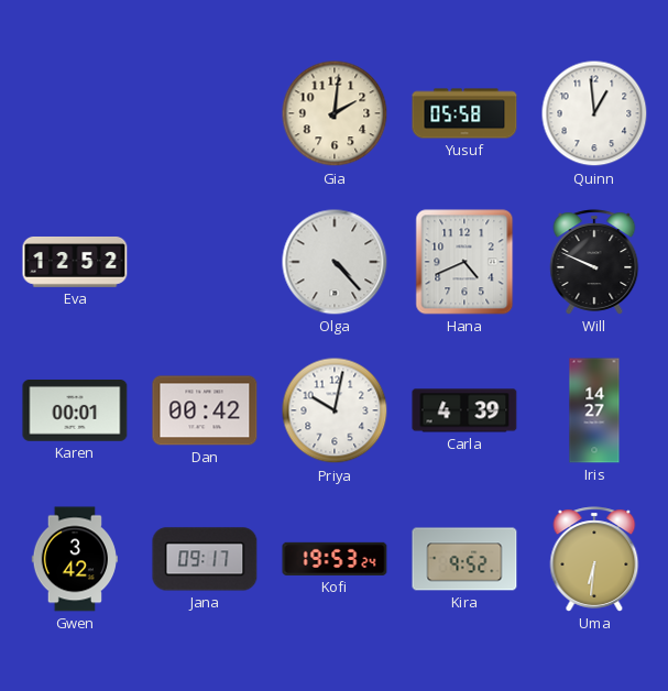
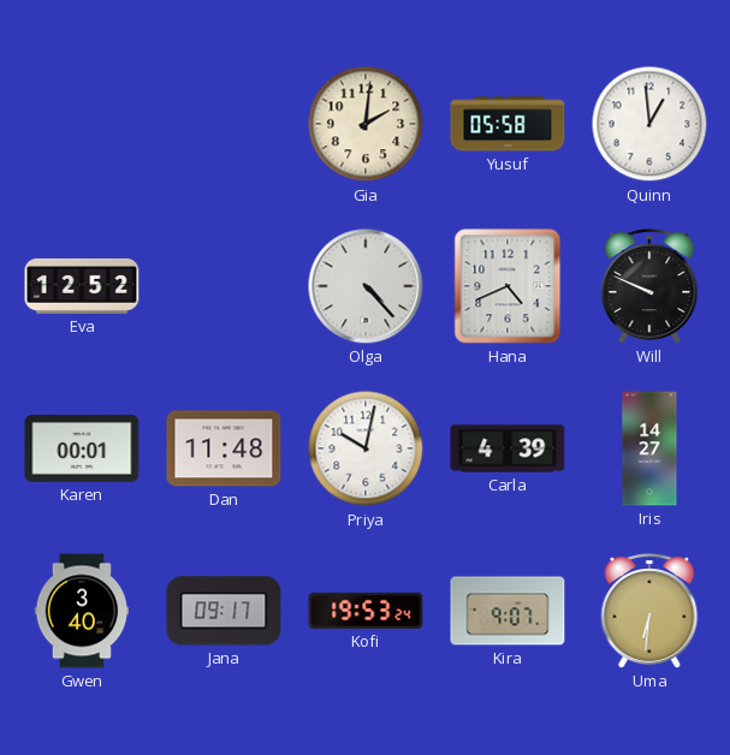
Dan: 00:42 -> 11:48 (224, 448)
Gwen: 3:42 -> 3:40 (82, 611)
Kira: 9:52 -> 9:07 (508, 611)
